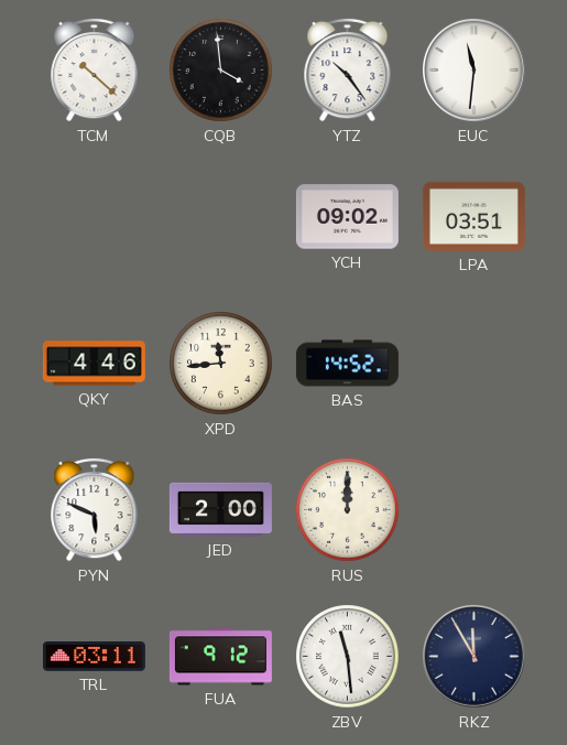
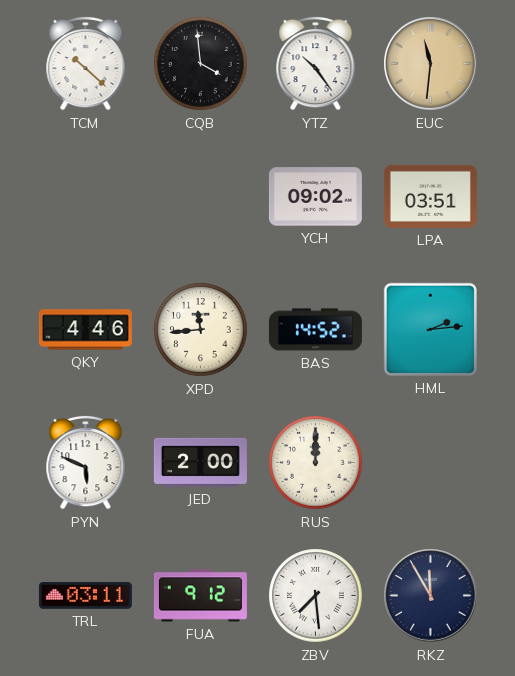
EUC dial: white -> champagne (431, 64)
HML: none -> 2:14 (430, 329)
ZBV: 11:29 -> 7:29 (316, 596)
